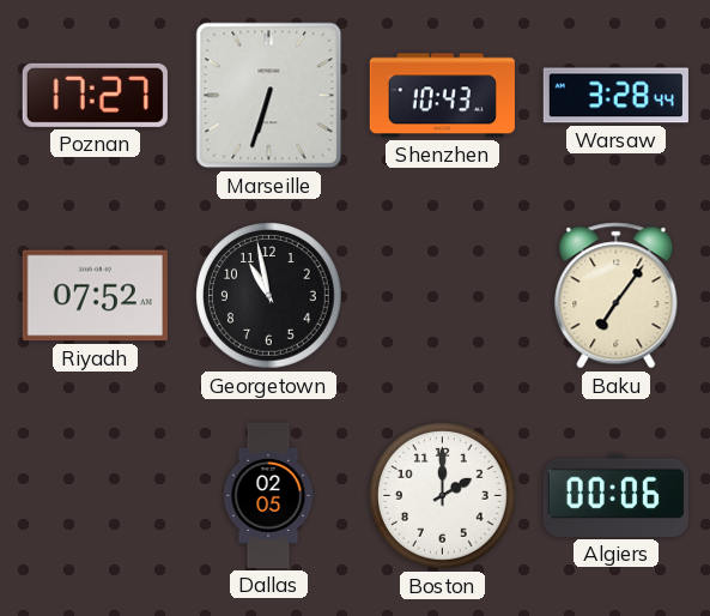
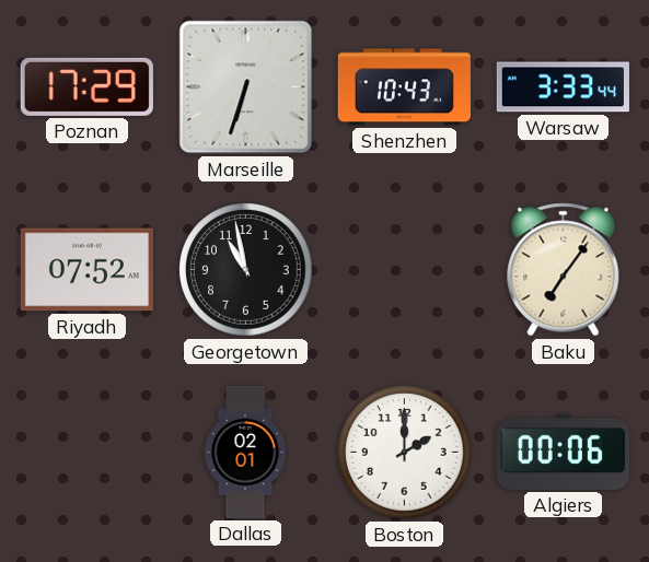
Poznan: 17:27 -> 17:29 (86, 86)
Warsaw: 3:28 -> 3:33 (563, 87)
Dallas: 02:05 -> 02:01 (245, 452)
